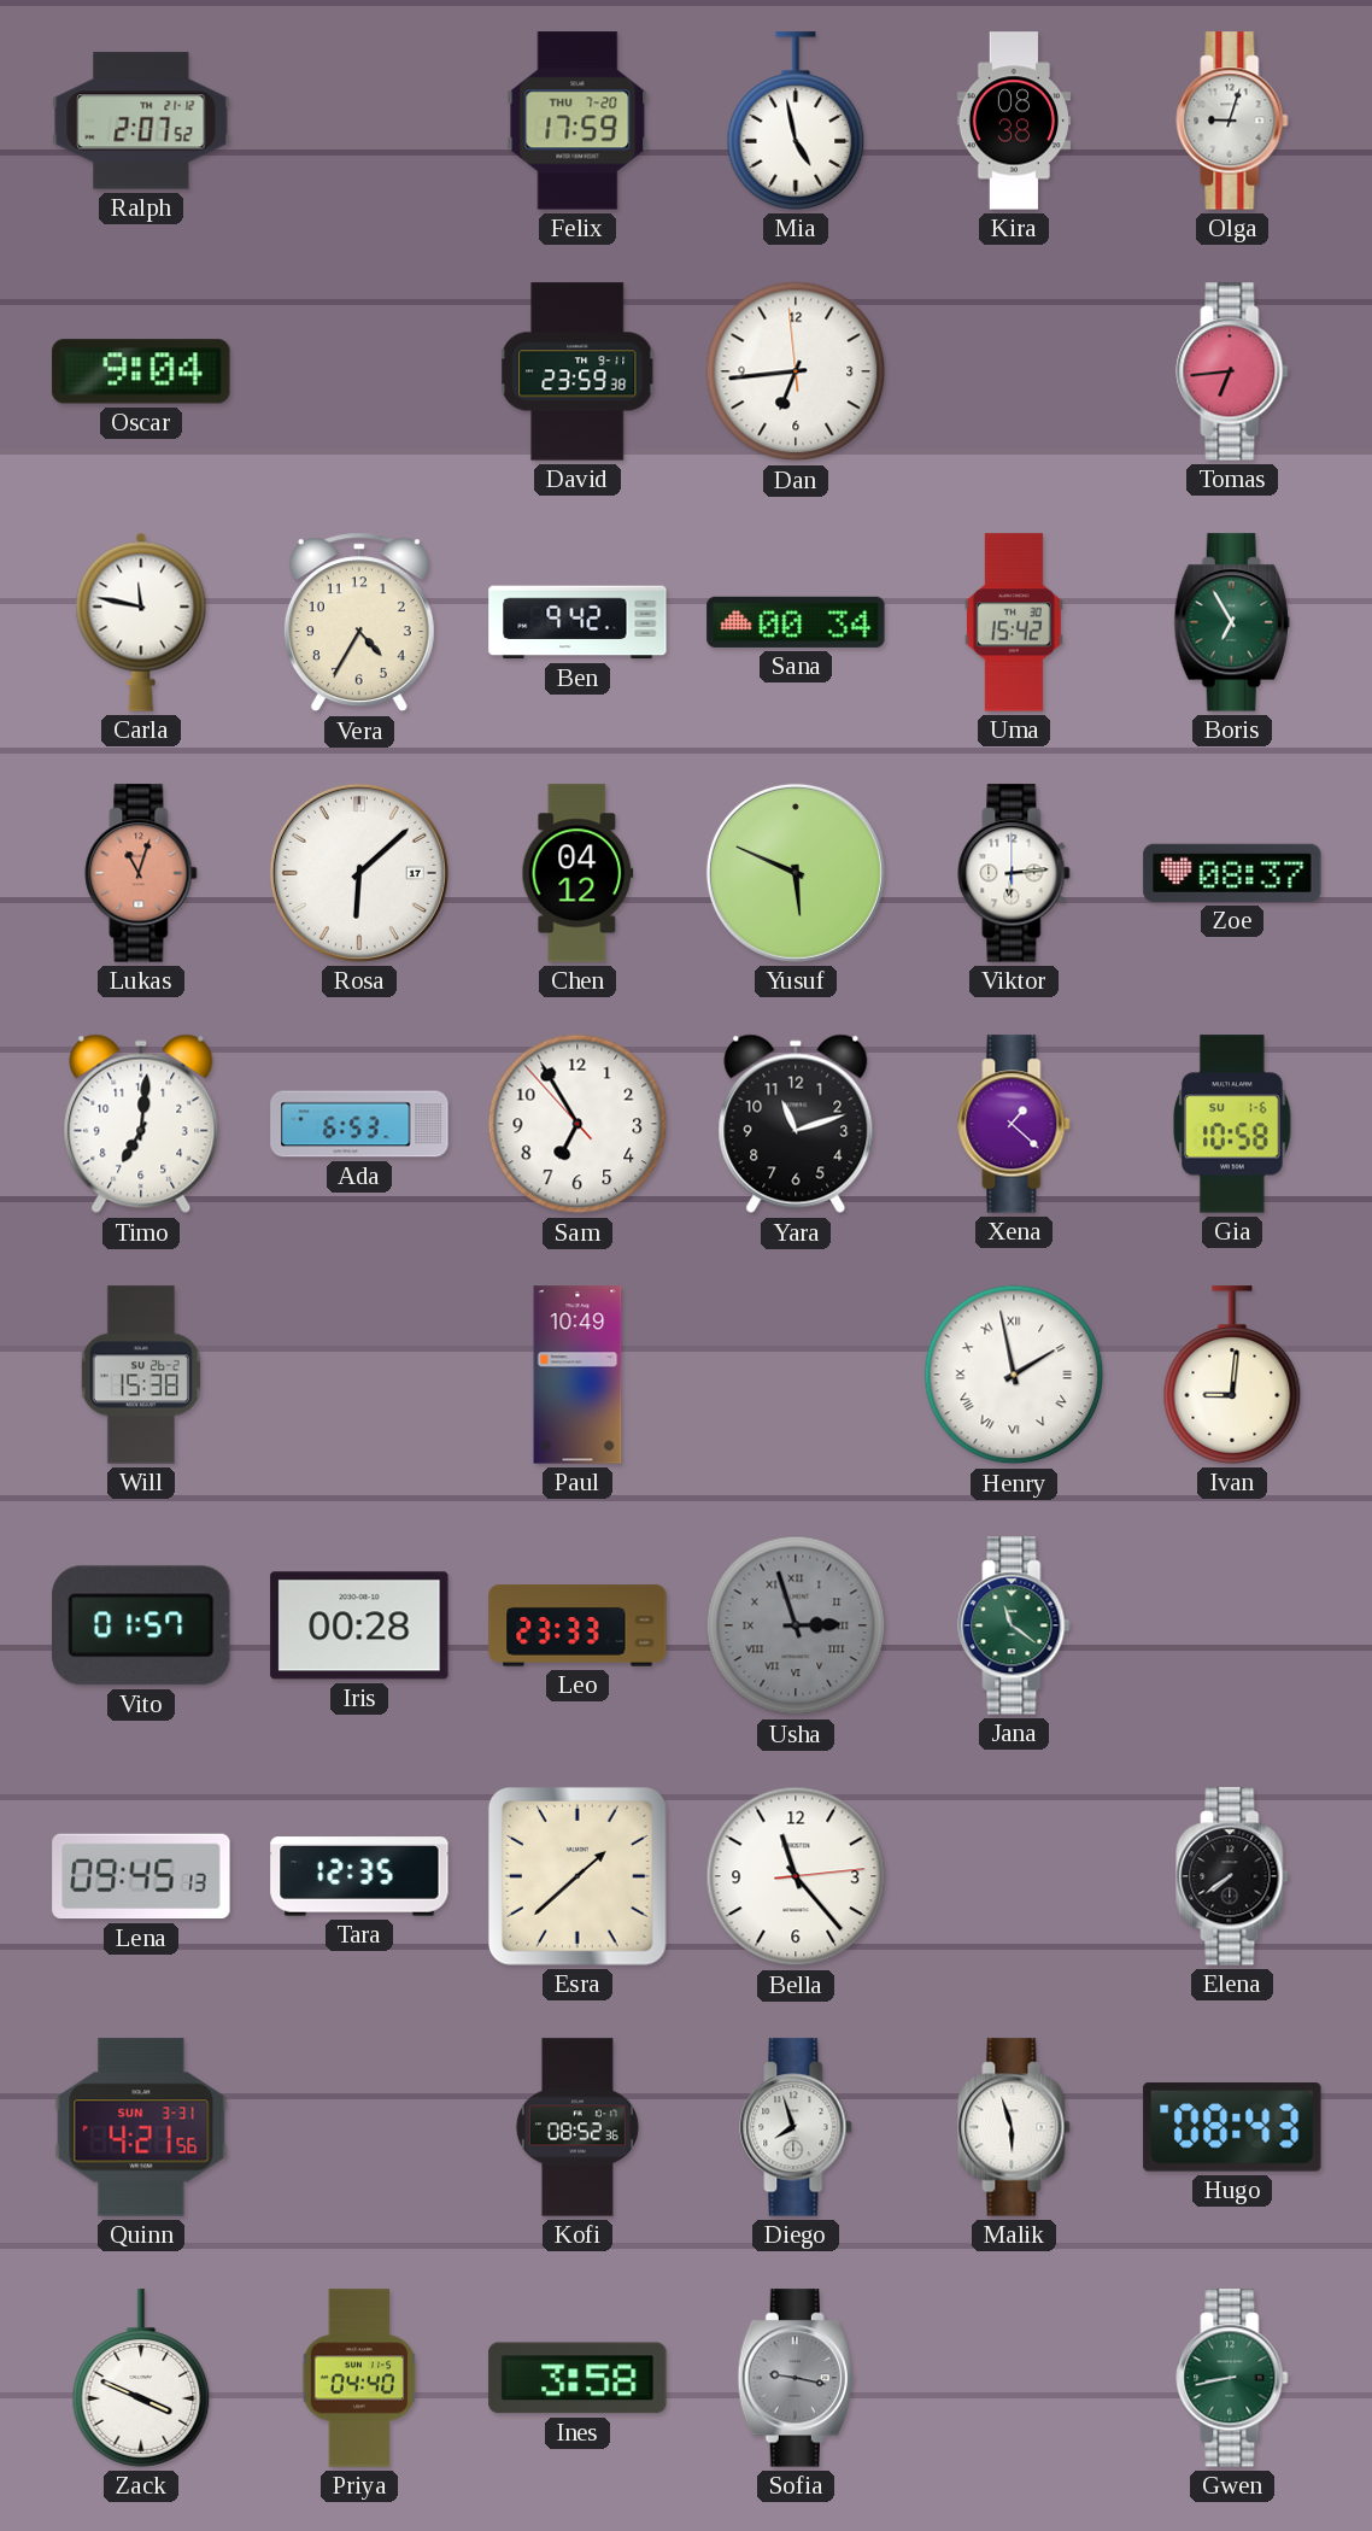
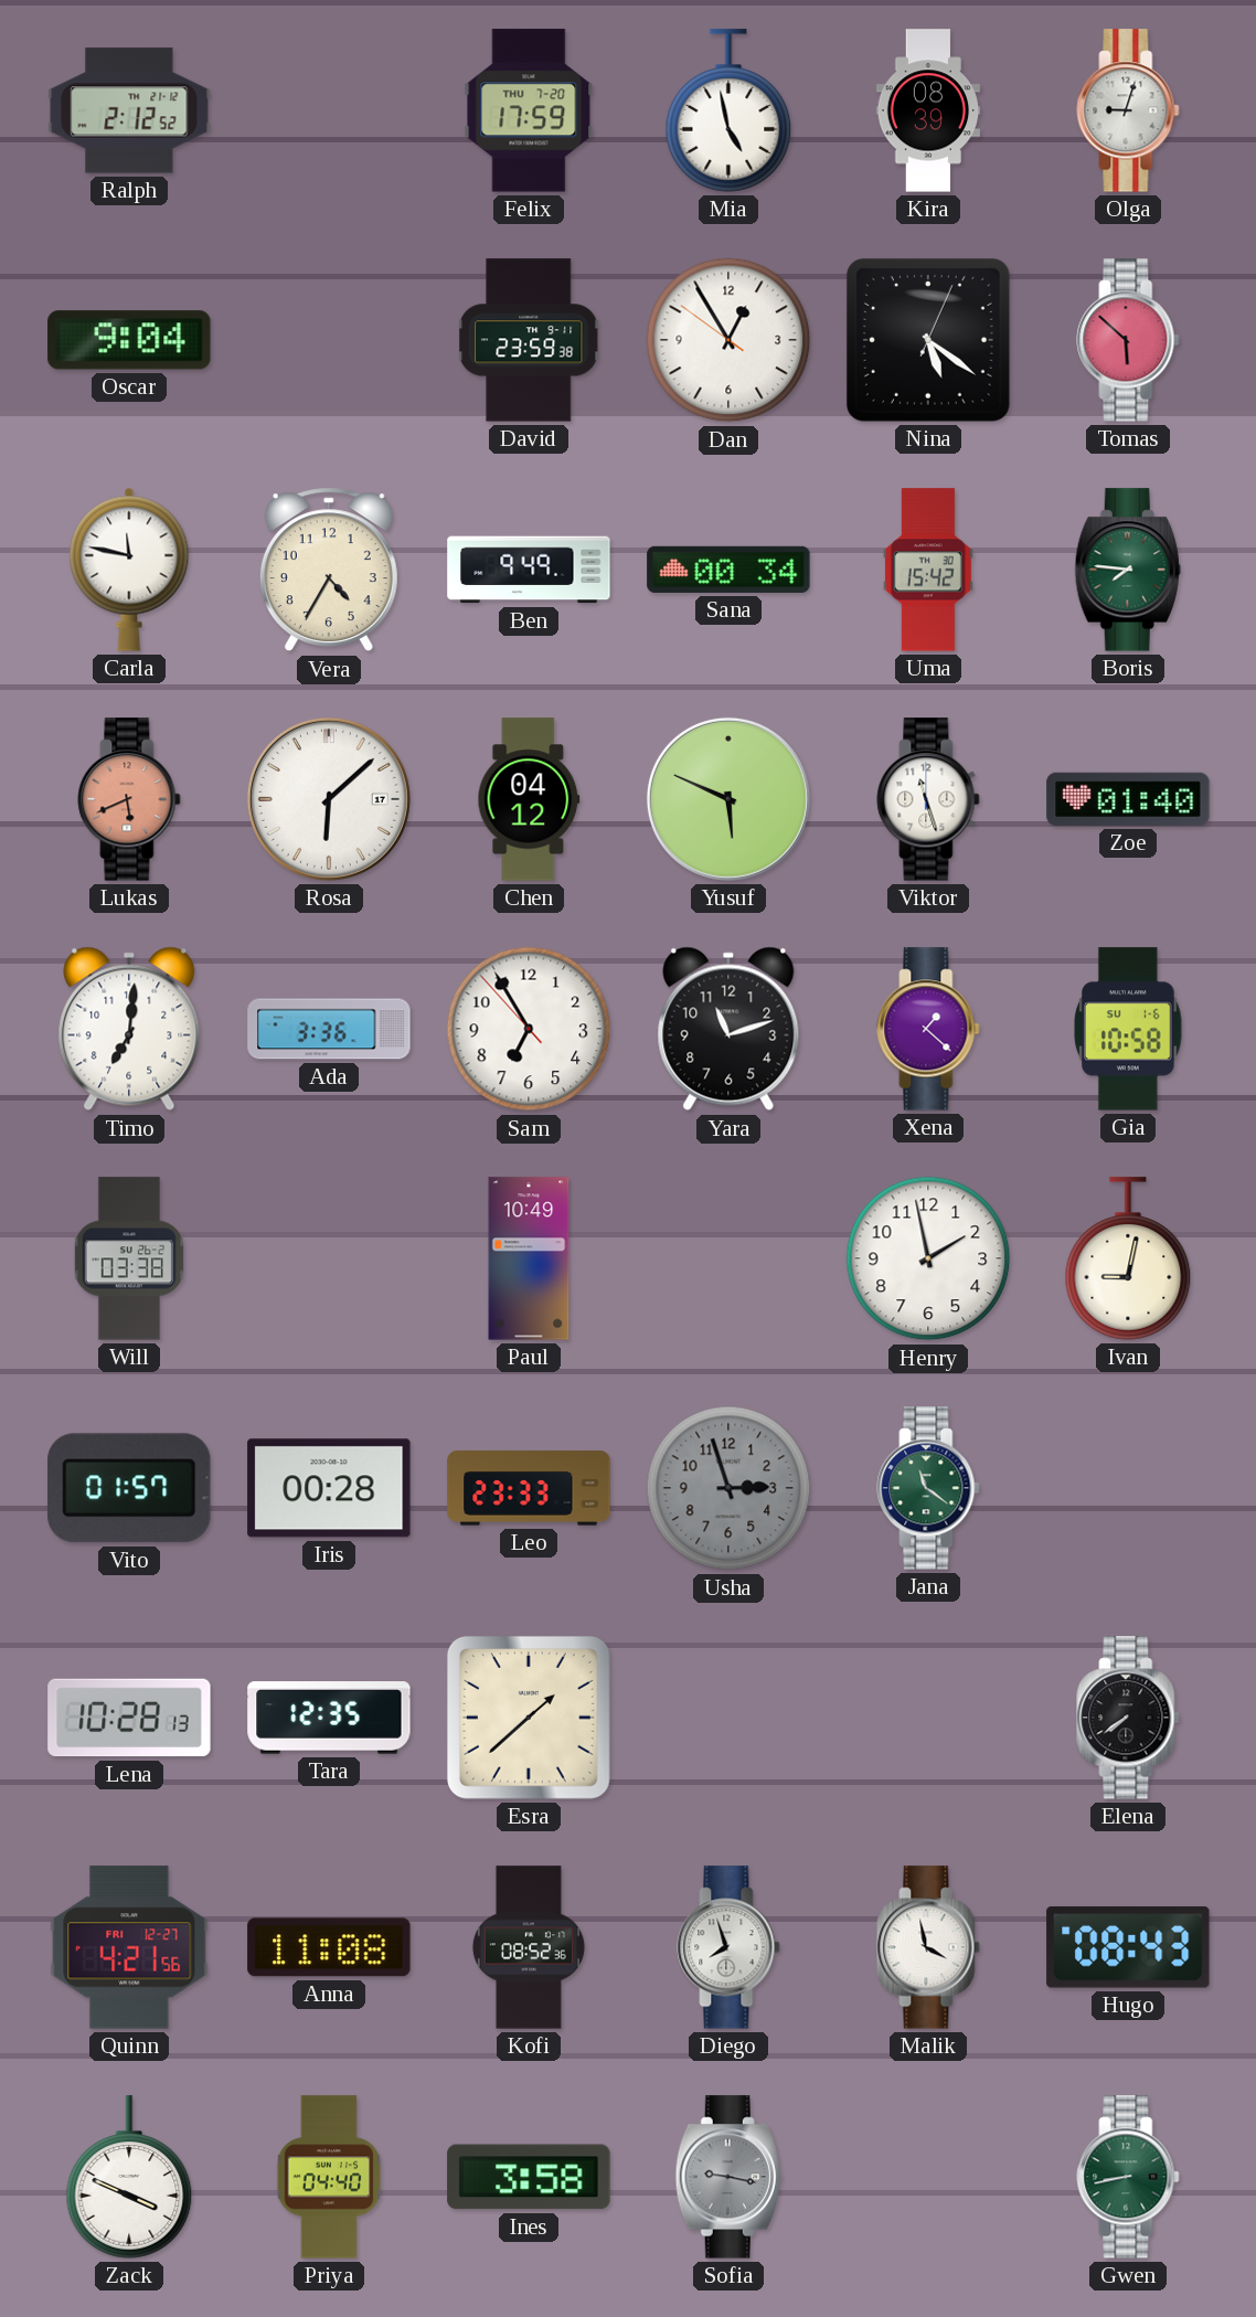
Ralph: 2:07 -> 2:12 (129, 110)
Kira: 08:38 -> 08:39 (928, 110)
Dan: 6:43 -> 12:54 (728, 340)
Nina: none -> 5:21 (928, 340)
Tomas: 6:44 -> 5:52 (1128, 340)
Ben: 9:42 -> 9:49 (529, 570)
Boris: 6:55 -> 7:46 (1128, 570)
Lukas: 11:03 -> 5:41 (129, 799)
Viktor: 6:14 -> 11:27 (928, 799)
Zoe: 08:37 -> 01:40 (1128, 799)
Ada: 6:53 -> 3:36 (329, 1029)
Will: 15:38 -> 03:38 (129, 1258)
Henry numerals: Roman -> Arabic (928, 1258)
Ivan: 9:01 -> 9:02 (1128, 1258)
Usha numerals: Roman -> Arabic (728, 1488)
Lena: 09:45 -> 10:28 (129, 1718)
Bella: 11:23 -> none (796, 1876)
Quinn date: SUN 3-31 -> FRI 12-27 (129, 1947)
Anna: none -> 11:08 (329, 1947)
Malik: 5:57 -> 3:58 (928, 1947)
